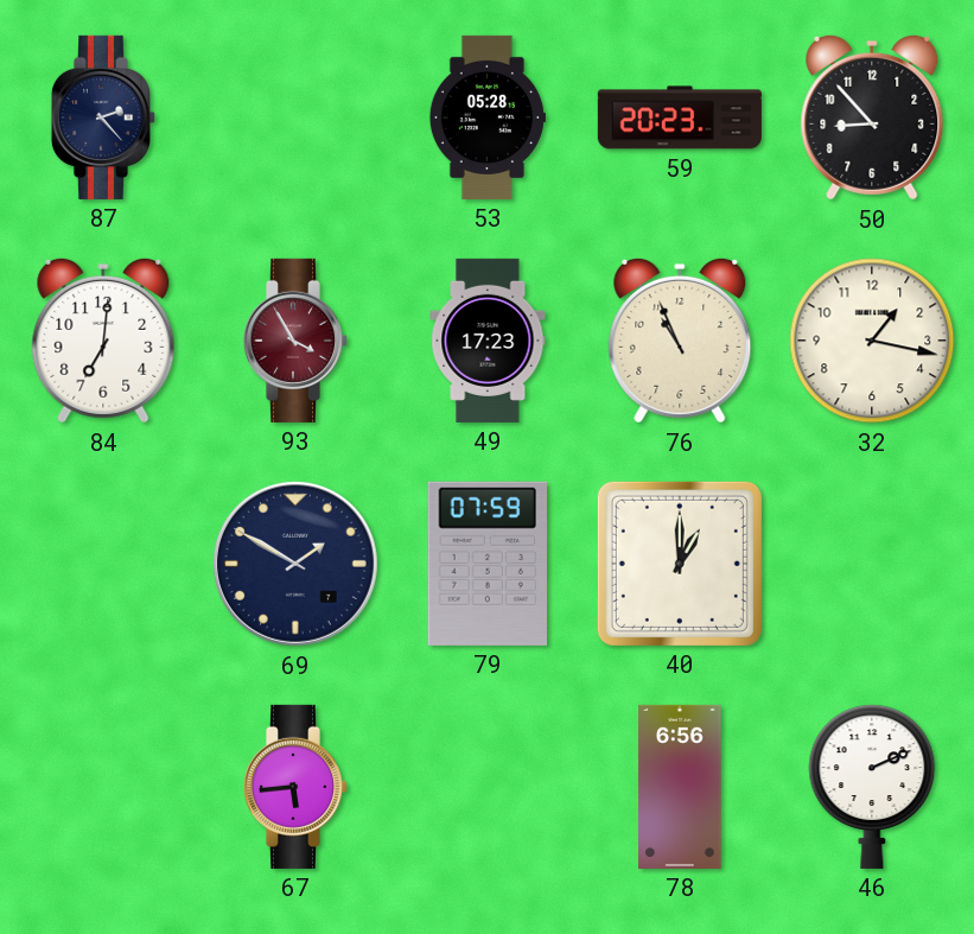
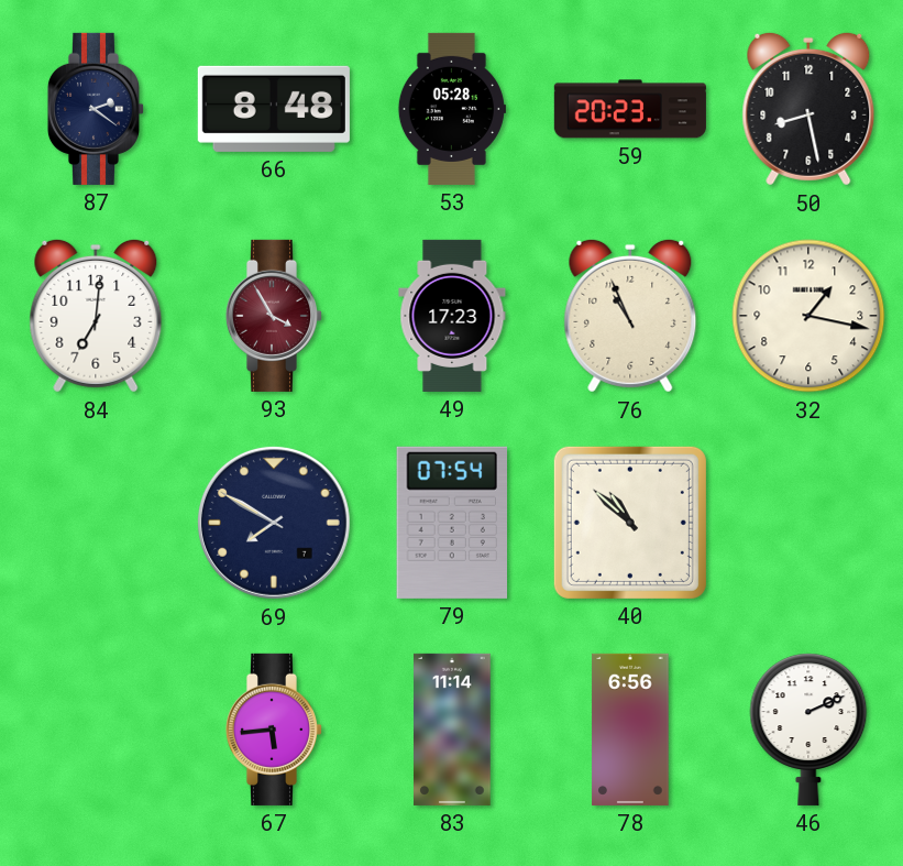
87: 2:23 -> 2:21 (95, 109)
66: none -> 8:48 (274, 109)
50: 8:53 -> 8:28 (808, 109)
69: 1:50 -> 7:50 (274, 523)
79: 07:59 -> 07:54 (451, 523)
40: 1:00 -> 10:52 (630, 523)
83: none -> 11:14 (453, 730)
